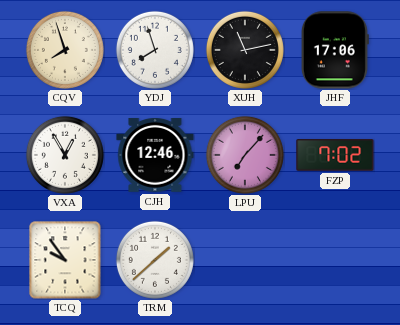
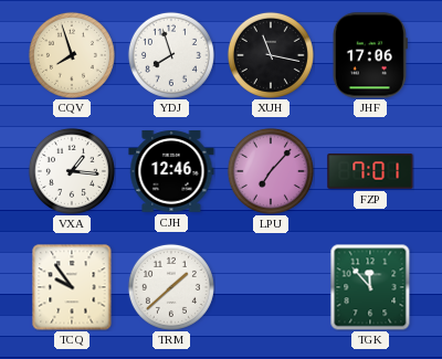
XUH: 11:13 -> 11:17 (271, 55)
VXA: 12:55 -> 1:16 (72, 171)
FZP: 7:02 -> 7:01 (370, 171)
TGK: none -> 11:53 (370, 287)
